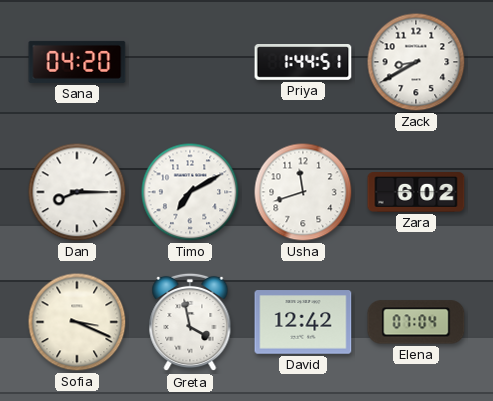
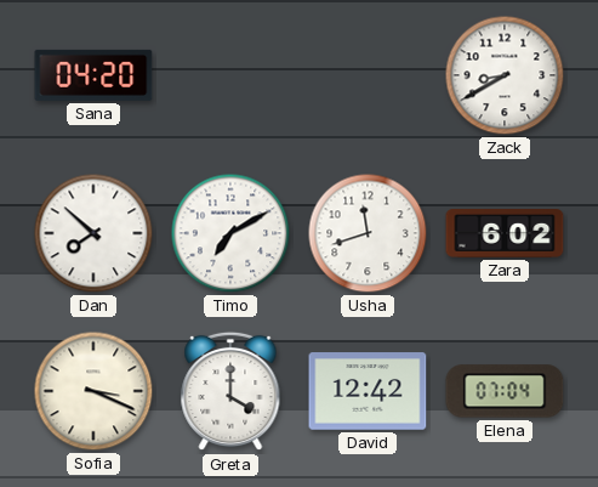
Priya: 1:44 -> none (303, 63)
Dan: 8:15 -> 7:52 (93, 233)
Greta: 3:58 -> 4:00 (230, 391)
